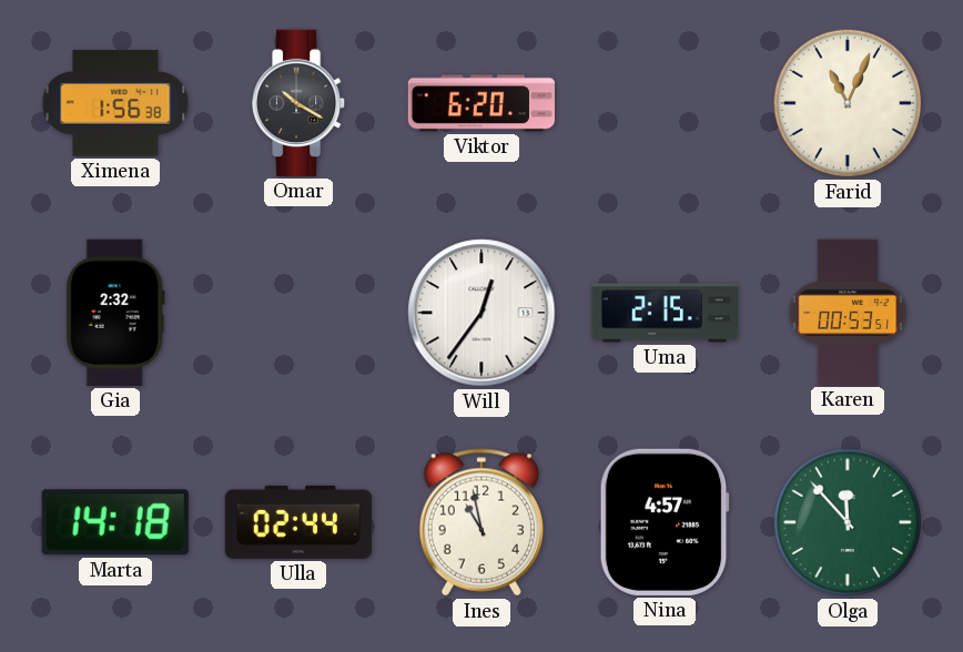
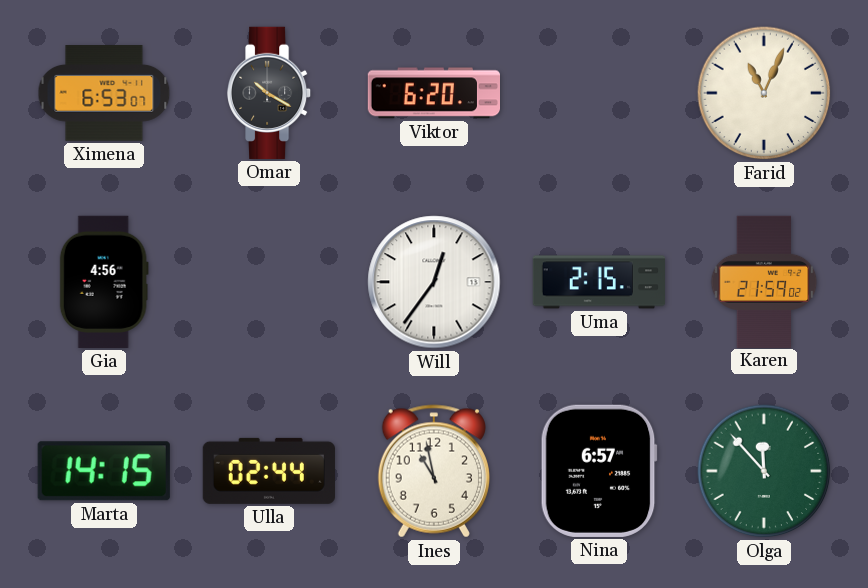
Ximena: 1:56 -> 6:53 (104, 93)
Gia: 2:32 -> 4:56 (104, 282)
Karen: 00:53 -> 21:59 (764, 281)
Marta: 14:18 -> 14:15 (104, 471)
Nina: 4:57 -> 6:57 (599, 471)
